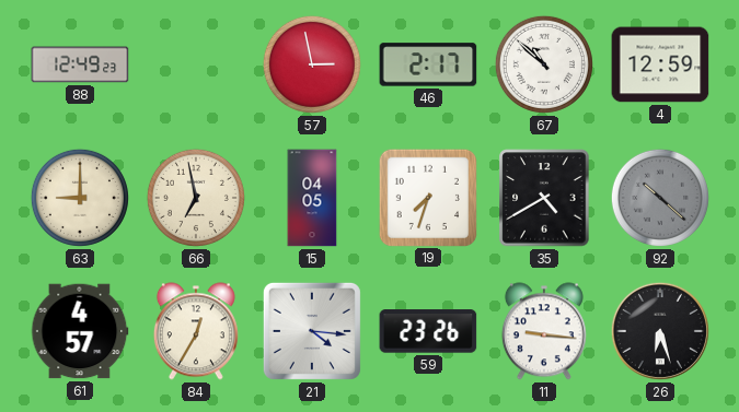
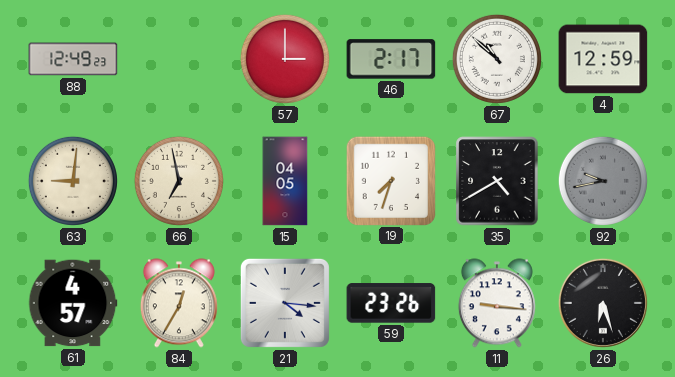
57: 2:58 -> 3:00 (285, 59)
63: 9:00 -> 9:01 (73, 181)
92: 10:22 -> 9:43 (603, 181)
